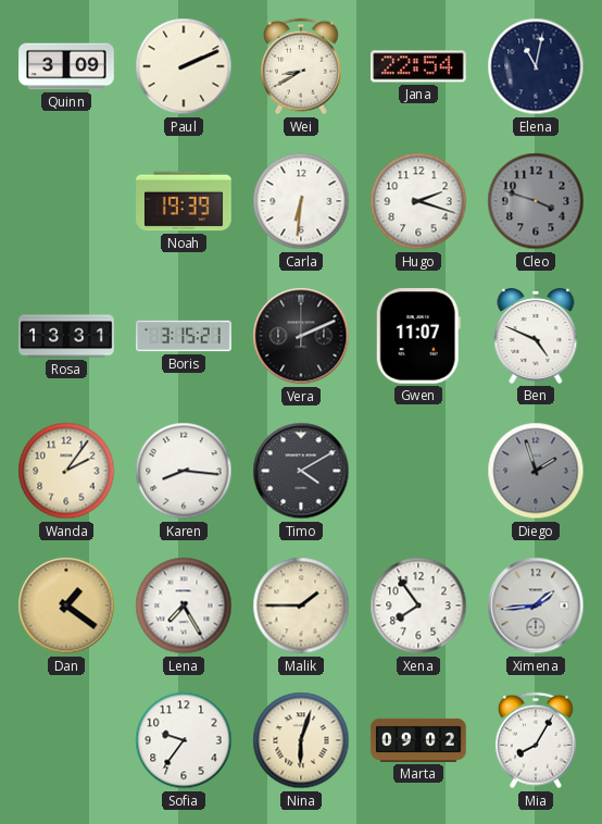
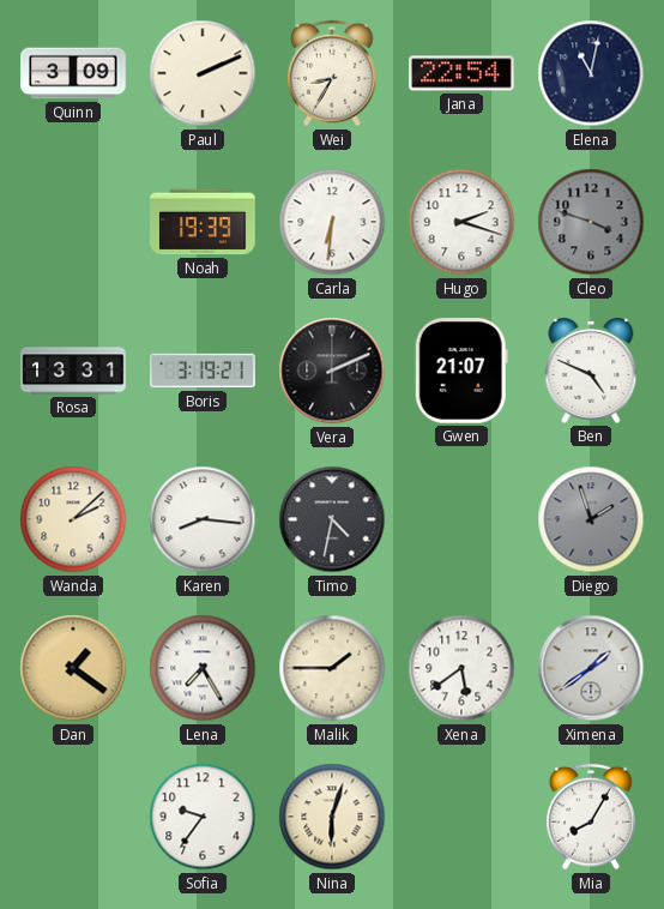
Wei: 8:40 -> 8:35 (332, 73)
Boris: 3:15 -> 3:19 (203, 371)
Gwen: 11:07 -> 21:07 (461, 372)
Wanda: 2:06 -> 2:08 (73, 519)
Timo: 4:10 -> 4:32 (332, 519)
Xena: 7:54 -> 5:39 (461, 668)
Ximena: 1:44 -> 1:39 (591, 668)
Marta: 09:02 -> none (418, 740)
